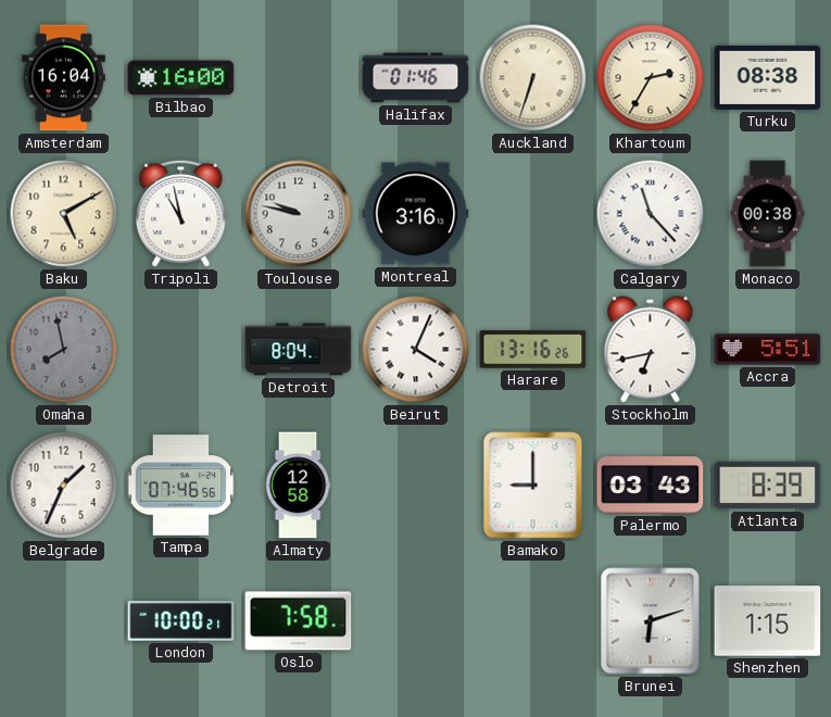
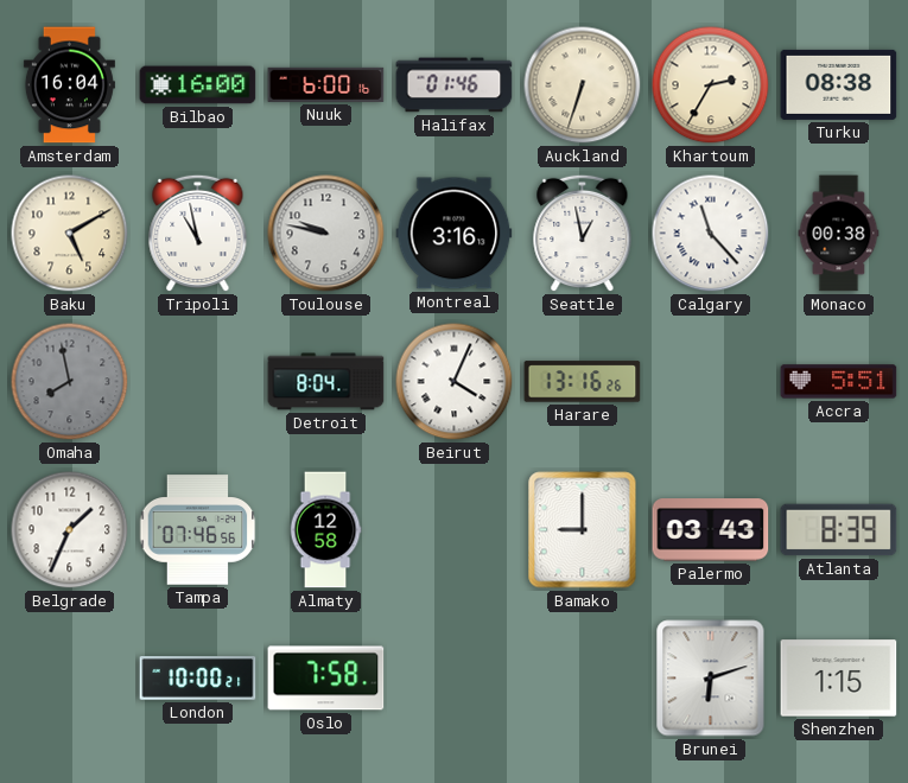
Nuuk: none -> 6:00 (326, 84)
Seattle: none -> 12:58 (583, 234)
Stockholm: 6:43 -> none (651, 350)
